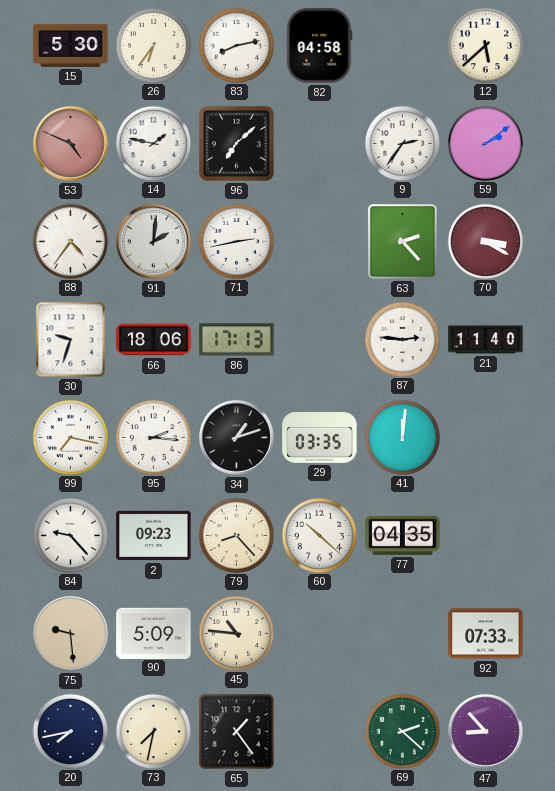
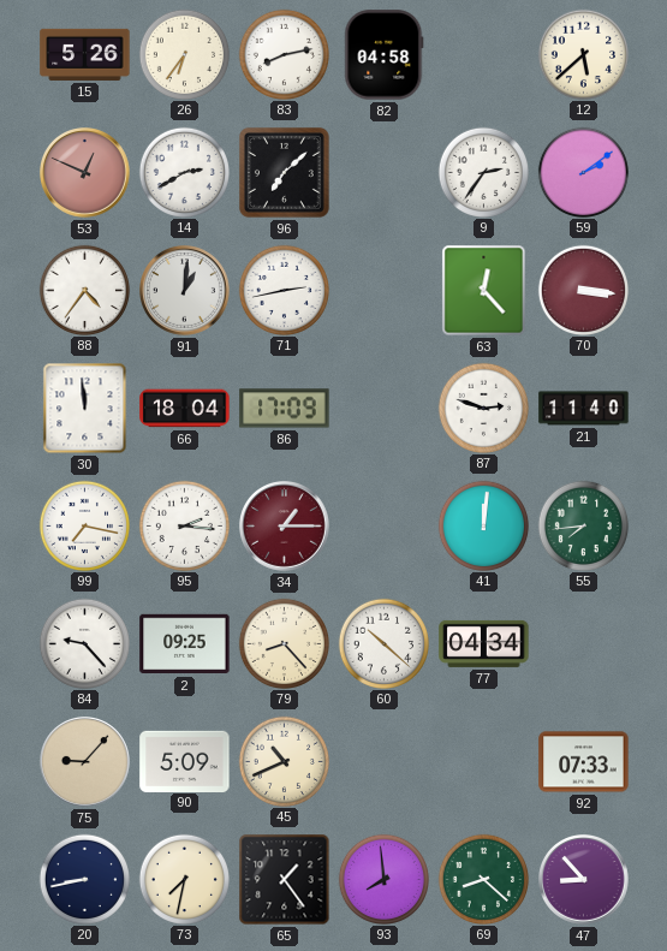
15: 5:30 -> 5:26 (85, 54)
53: 4:49 -> 12:49 (85, 173)
14: 1:47 -> 2:40 (184, 172)
91: 2:01 -> 1:01 (185, 291)
63: 2:23 -> 12:23 (484, 291)
70: 3:20 -> 3:16 (583, 290)
30: 9:33 -> 11:59 (85, 409)
66: 18:06 -> 18:04 (185, 409)
86: 17:13 -> 17:09 (285, 409)
87: 2:46 -> 2:48 (483, 408)
34: 1:12 -> 1:15 (285, 527)
34 dial: black -> burgundy (285, 527)
29: 03:35 -> none (320, 438)
55: none -> 7:44 (583, 525)
2: 09:23 -> 09:25 (185, 644)
77: 04:35 -> 04:34 (484, 643)
75: 9:29 -> 9:07 (85, 762)
45: 10:46 -> 10:41 (284, 761)
20: 7:43 -> 8:43 (84, 879)
93: none -> 7:59 (383, 879)
69: 2:22 -> 8:22 (483, 879)
